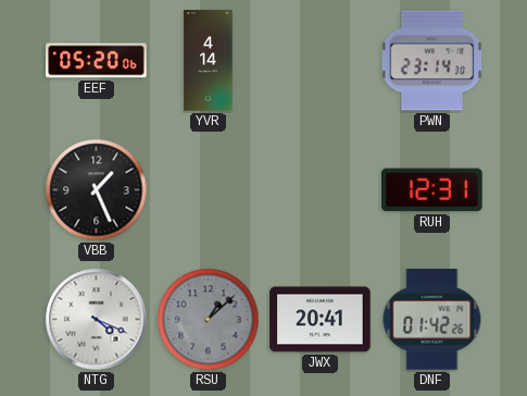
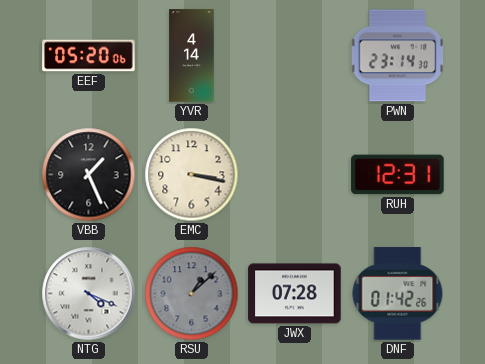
EMC: none -> 3:17 (192, 175)
JWX: 20:41 -> 07:28 (295, 294)
